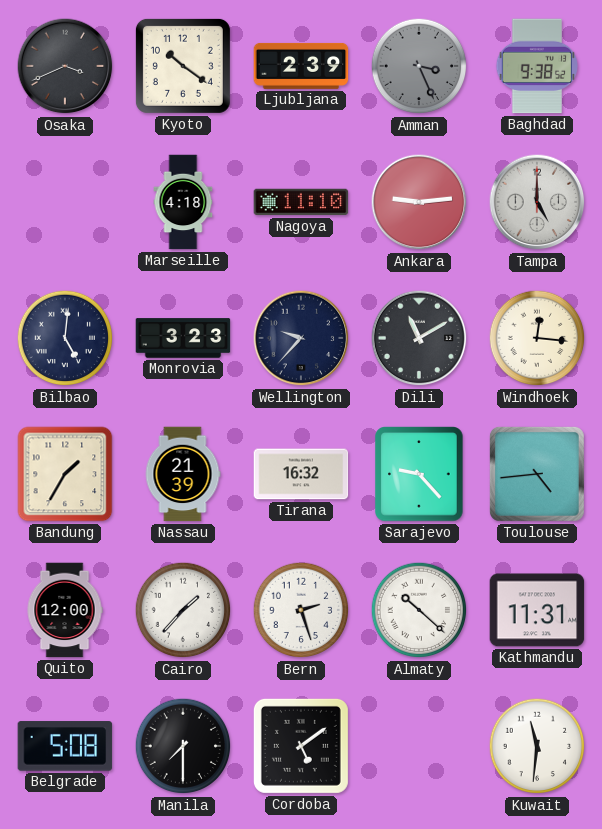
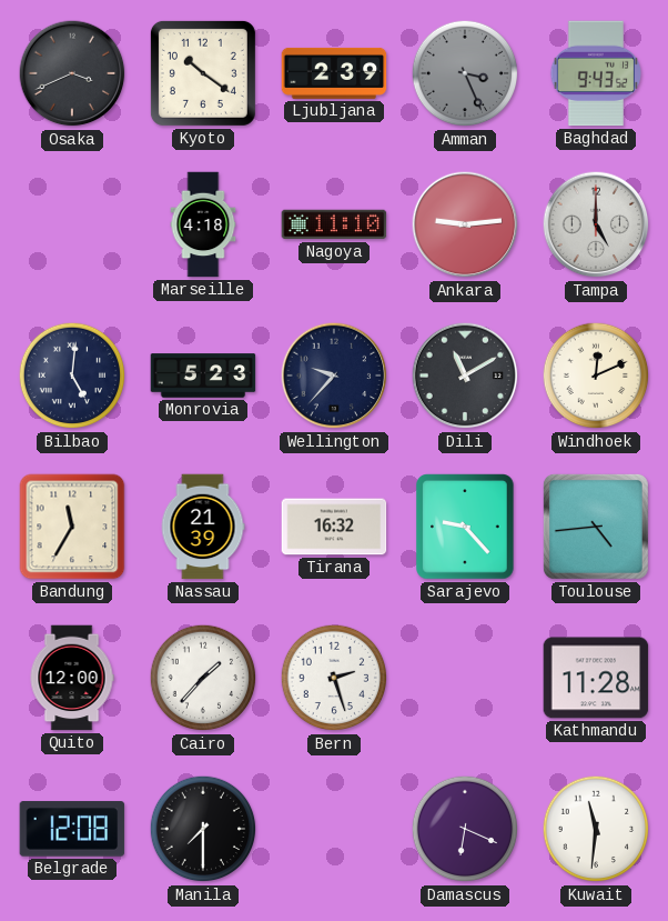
Baghdad: 9:38 -> 9:43 (595, 73)
Monrovia: 3:23 -> 5:23 (203, 376)
Windhoek: 12:16 -> 12:11 (596, 376)
Bandung: 1:35 -> 11:35 (72, 527)
Almaty: 10:22 -> none (419, 610)
Kathmandu: 11:31 -> 11:28 (596, 678)
Belgrade: 5:08 -> 12:08 (72, 829)
Cordoba: 5:09 -> none (301, 746)
Damascus: none -> 6:19 (465, 829)
